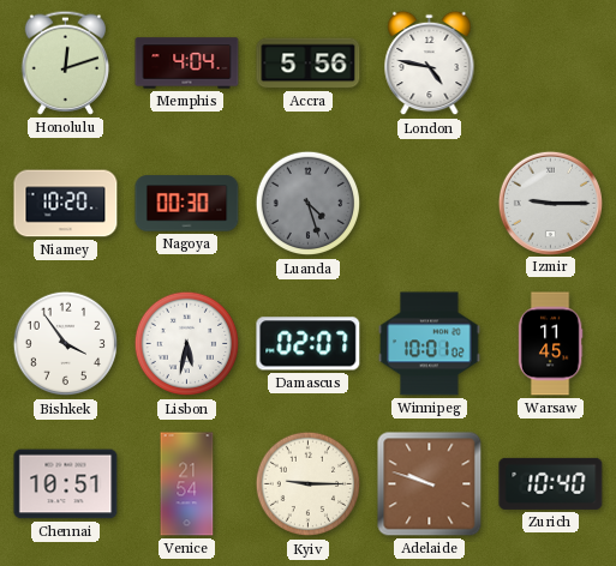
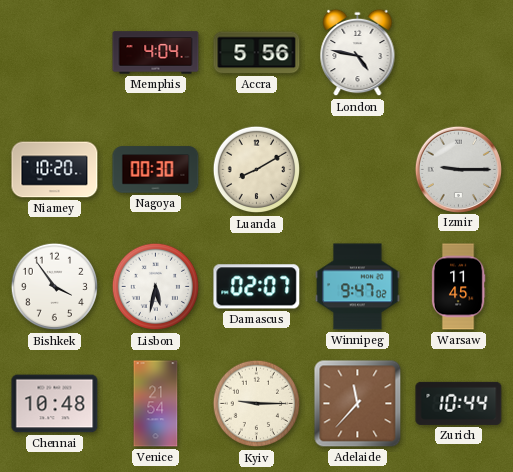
Honolulu: 12:12 -> none (66, 62)
Luanda: 4:27 -> 8:10 (257, 170)
Luanda dial: grey -> cream (257, 170)
Winnipeg: 10:01 -> 9:47 (358, 287)
Chennai: 10:51 -> 10:48 (55, 404)
Adelaide: 9:48 -> 11:37 (358, 404)
Zurich: 10:40 -> 10:44 (459, 403)
